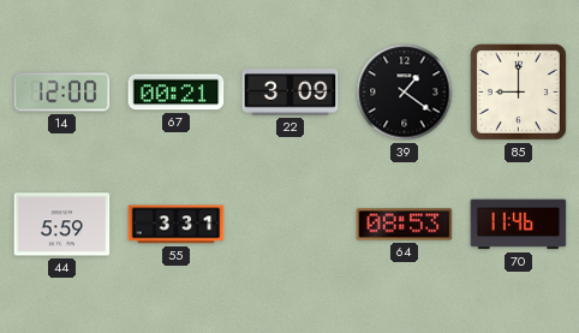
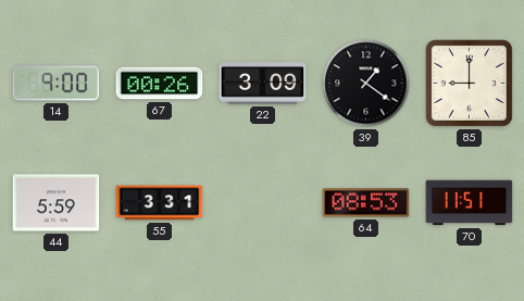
14: 12:00 -> 9:00 (57, 84)
67: 00:21 -> 00:26 (160, 84)
70: 11:46 -> 11:51 (470, 203)
